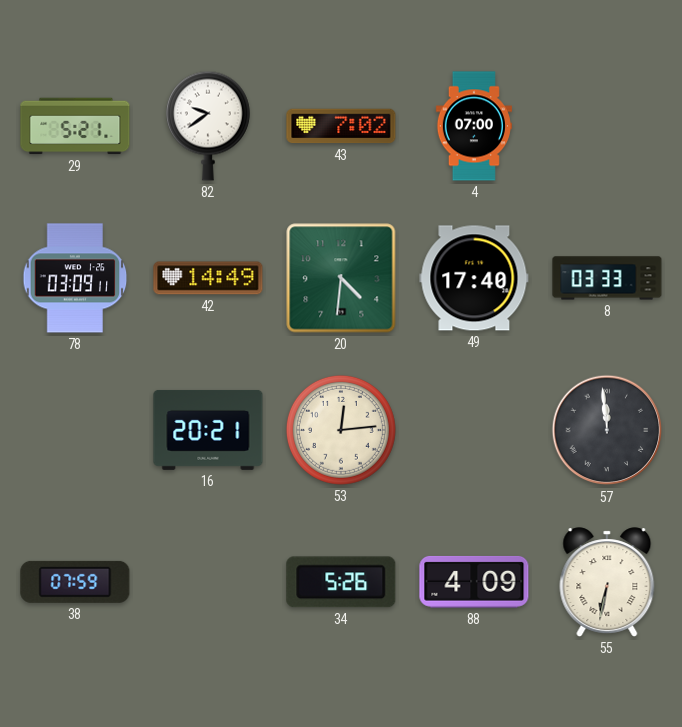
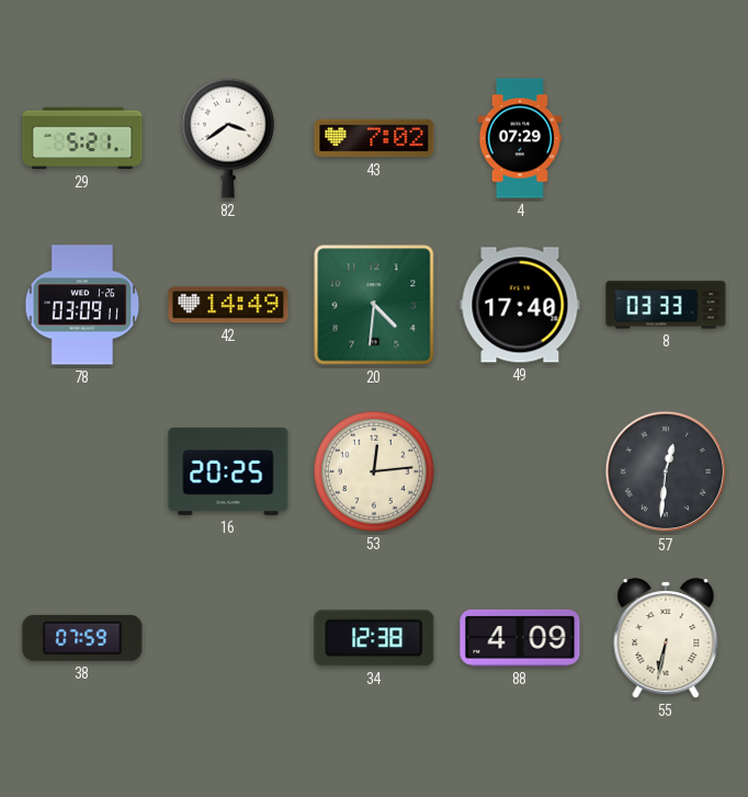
82: 9:39 -> 3:39 (228, 138)
4: 07:00 -> 07:29 (520, 138)
16: 20:21 -> 20:25 (228, 471)
57: 11:59 -> 12:31 (666, 471)
34: 5:26 -> 12:38 (374, 638)
